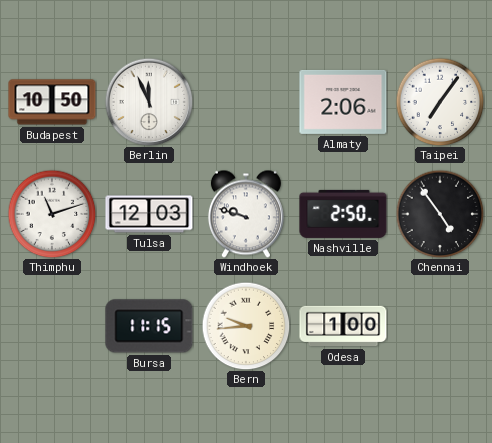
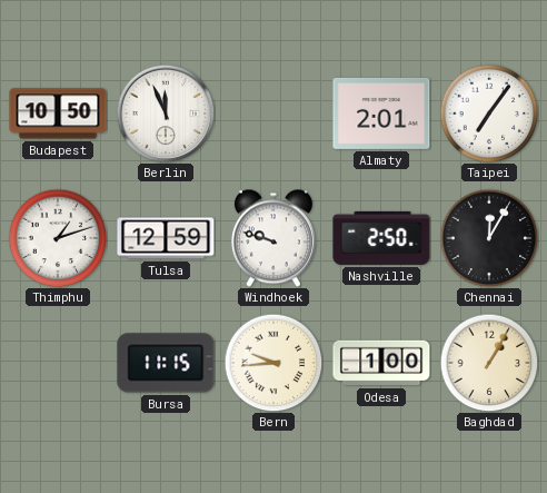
Almaty: 2:06 -> 2:01 (381, 114)
Thimphu: 11:12 -> 1:12 (58, 238)
Tulsa: 12:03 -> 12:59 (166, 238)
Chennai: 4:54 -> 12:05 (489, 238)
Baghdad: none -> 1:05 (489, 363)
